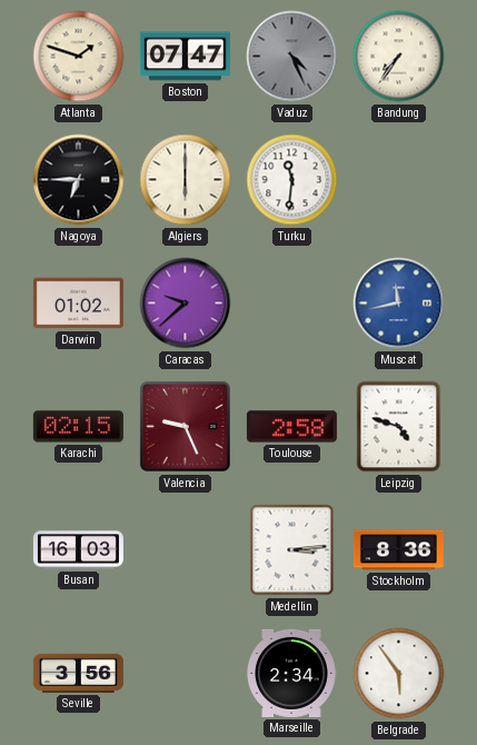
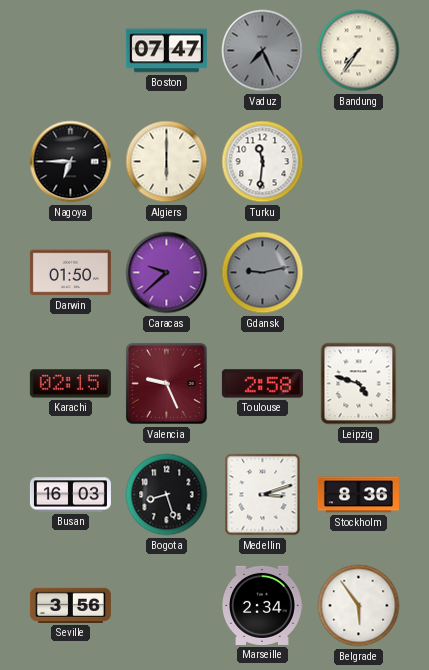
Atlanta: 1:48 -> none (79, 57)
Vaduz: 4:26 -> 7:26 (263, 51)
Darwin: 01:02 -> 01:50 (70, 273)
Gdansk: none -> 9:13 (263, 273)
Muscat: 11:43 -> none (399, 304)
Bogota: none -> 8:27 (167, 495)
Medellin: 3:14 -> 3:12 (263, 495)
